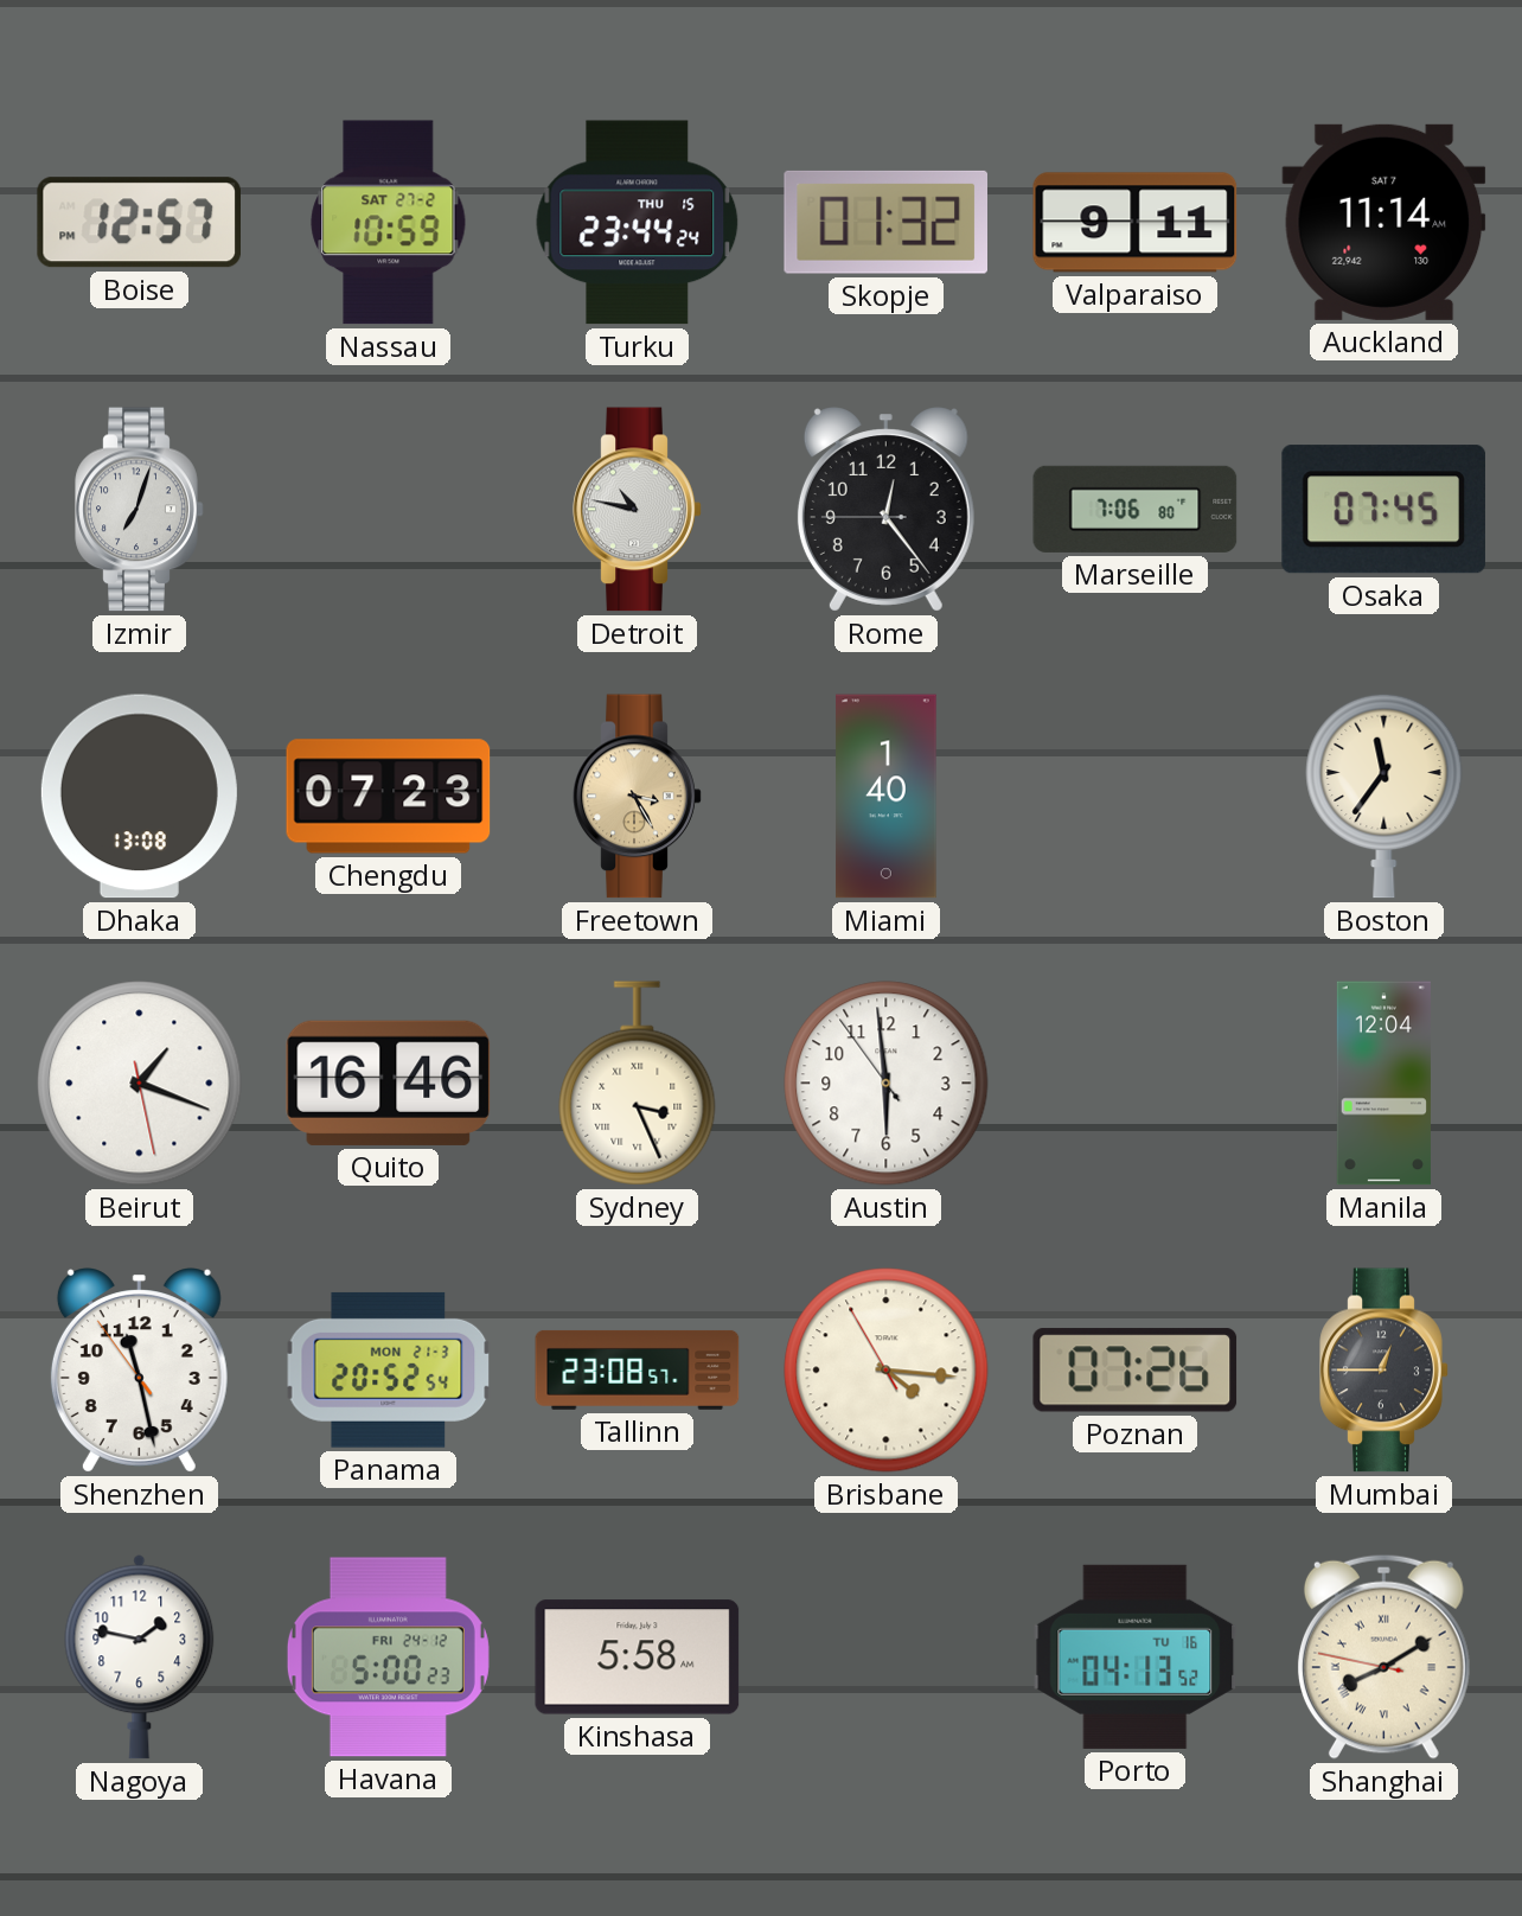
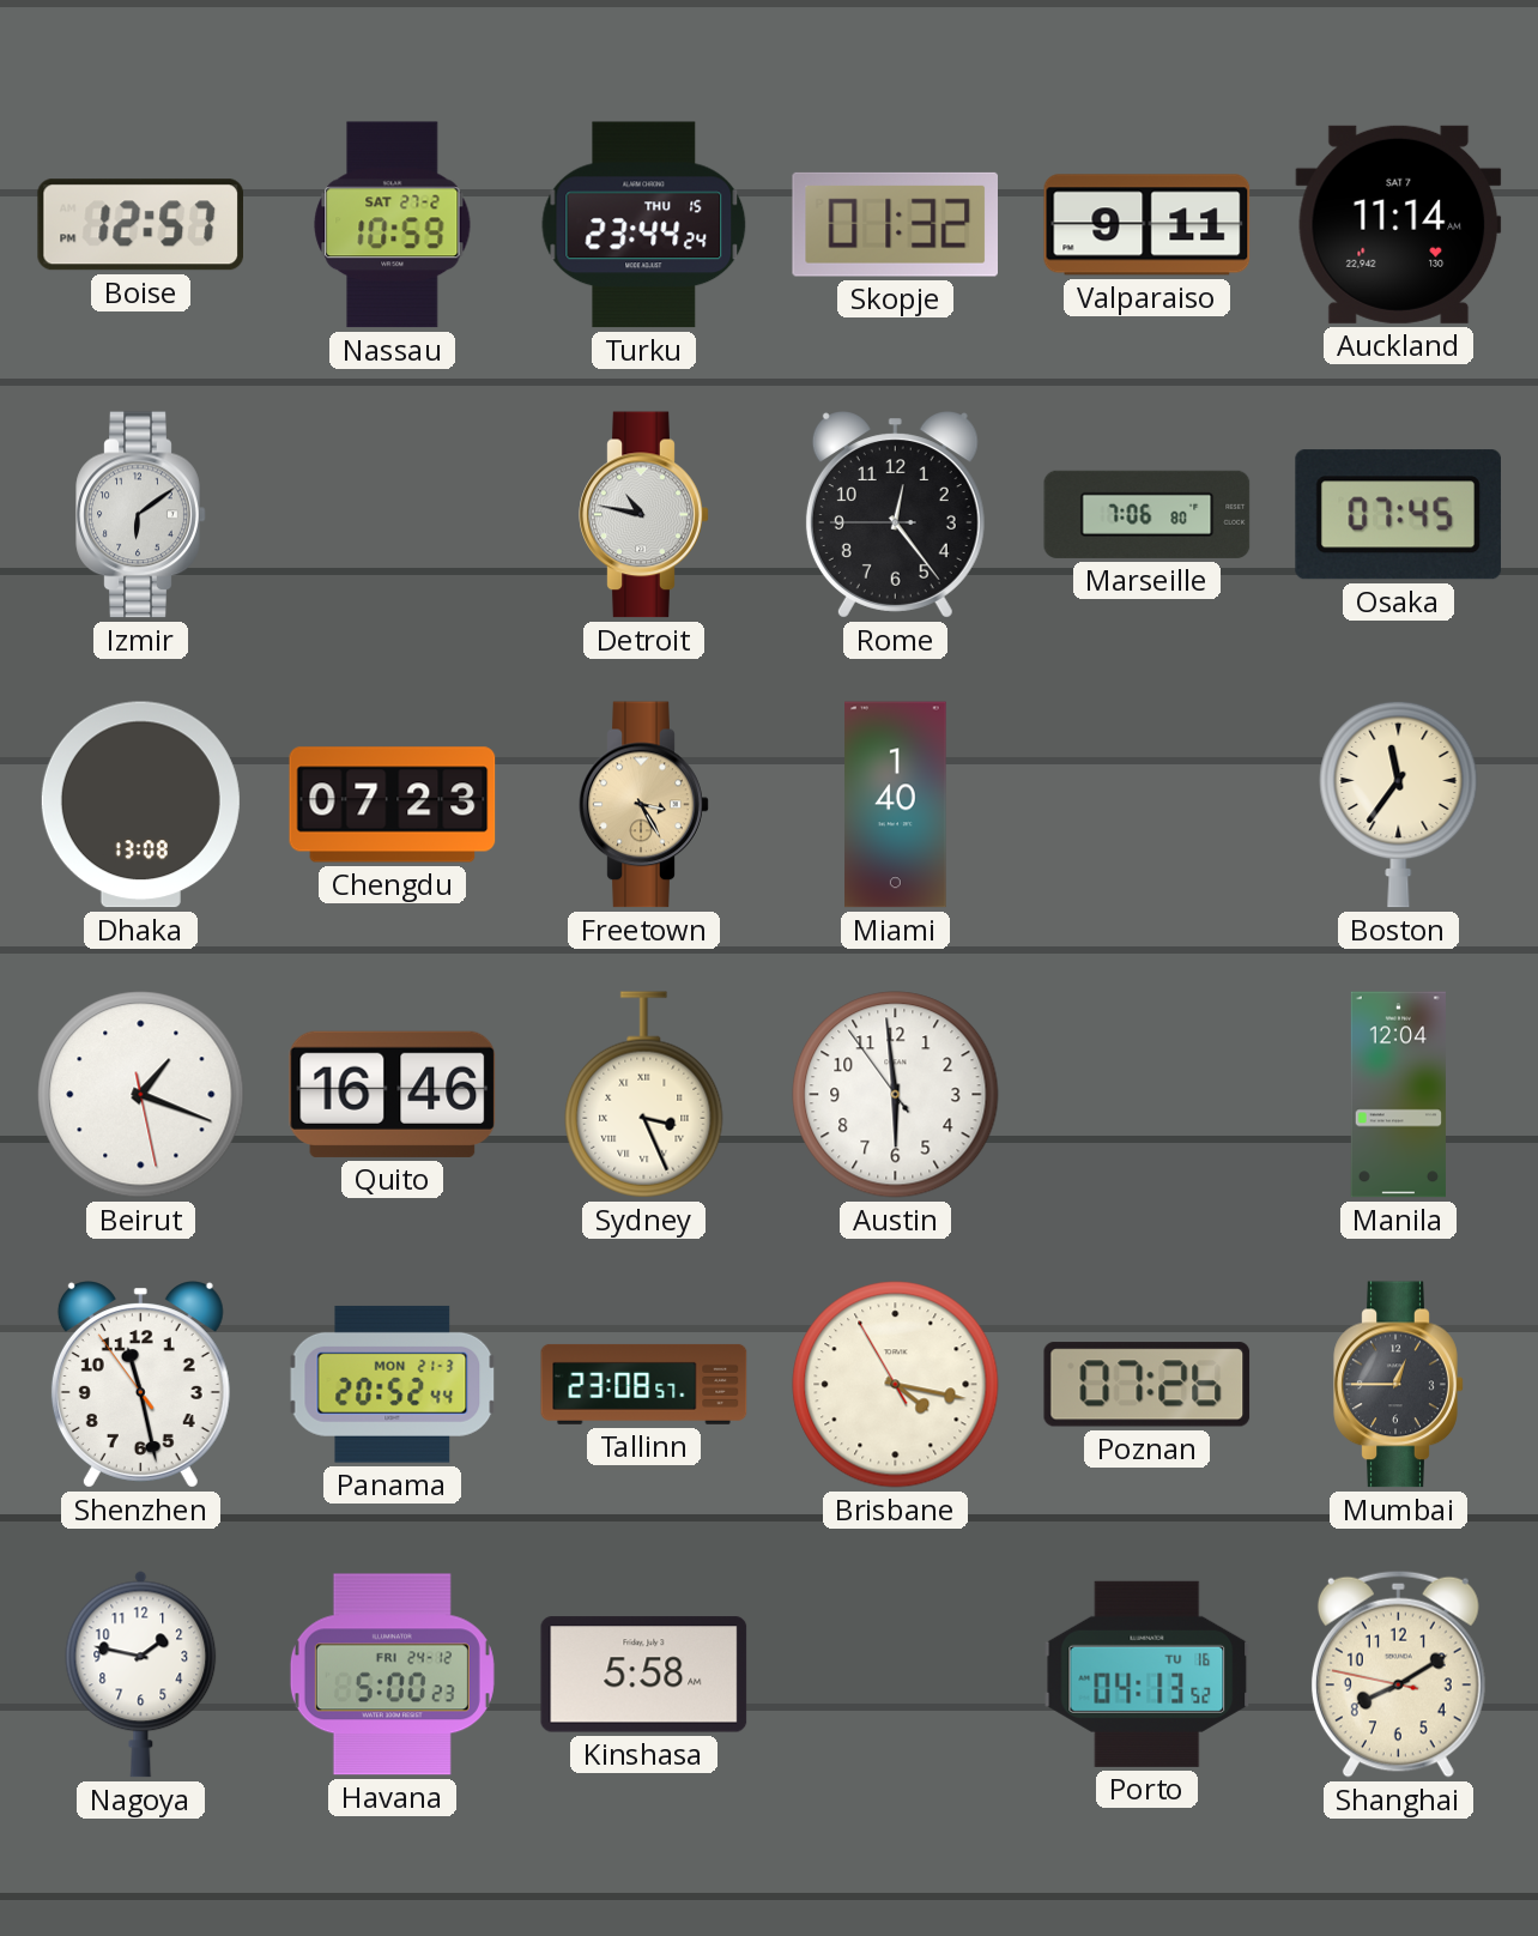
Izmir: 7:03 -> 6:09 (141, 515)
Panama: 20:52:54 -> 20:52:44 (393, 1384)
Brisbane: 4:15 -> 4:16 (896, 1385)
Shanghai numerals: Roman -> Arabic (1398, 1674)
